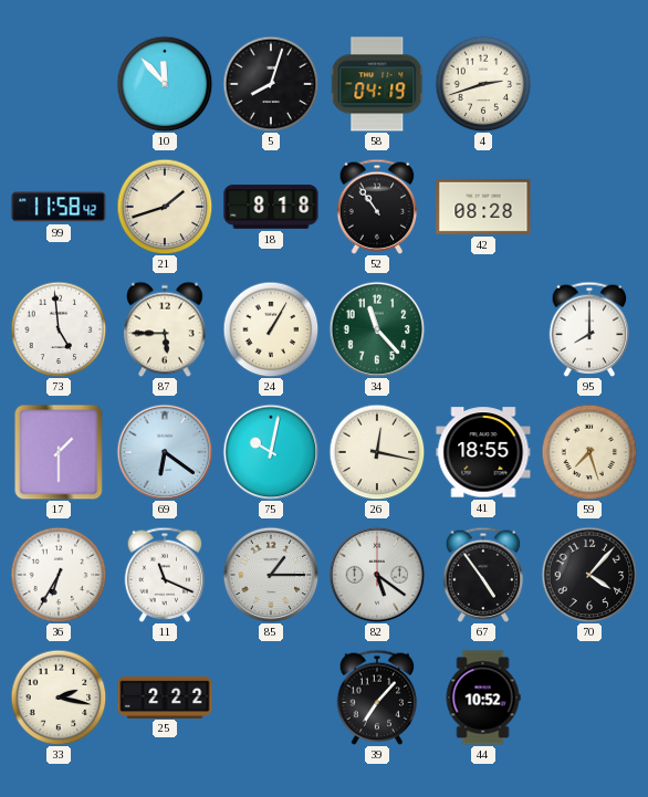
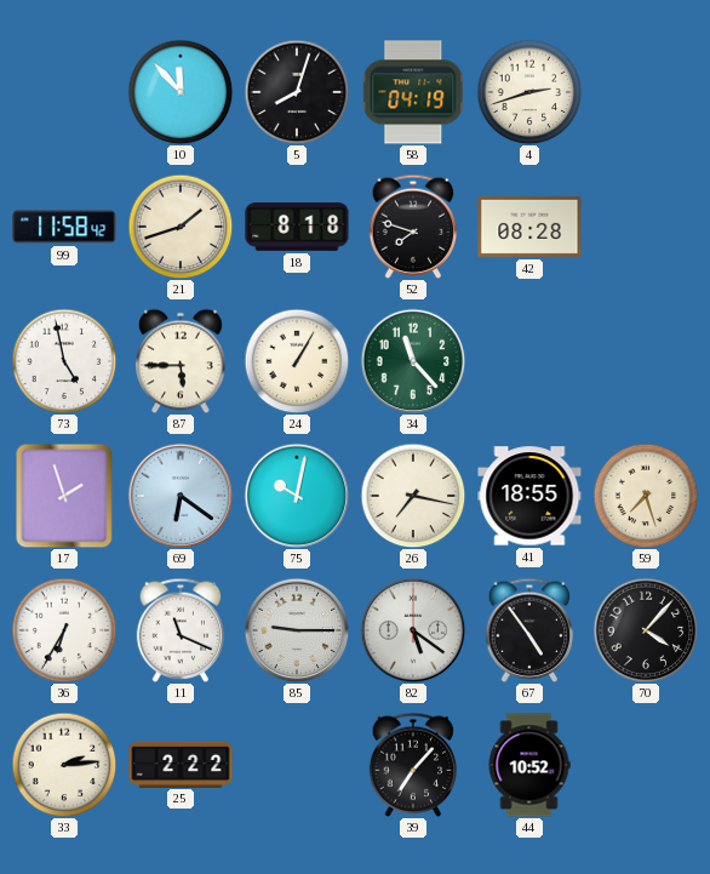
52: 10:54 -> 7:48 (413, 227)
73: 4:59 -> 4:58 (64, 361)
95: 8:00 -> none (589, 329)
17: 1:30 -> 1:57 (64, 496)
26: 12:17 -> 7:17 (413, 496)
85: 1:15 -> 9:15 (297, 630)
33: 2:17 -> 2:14 (64, 765)
